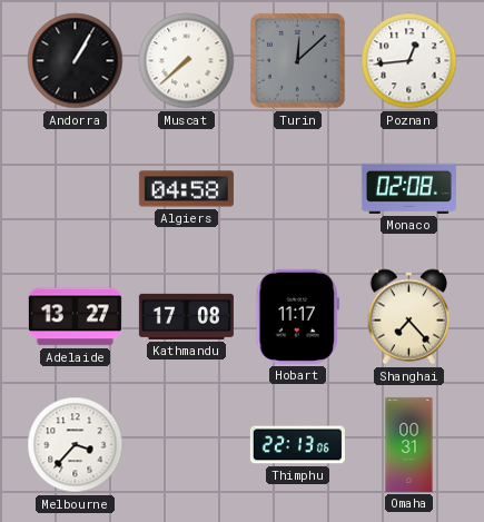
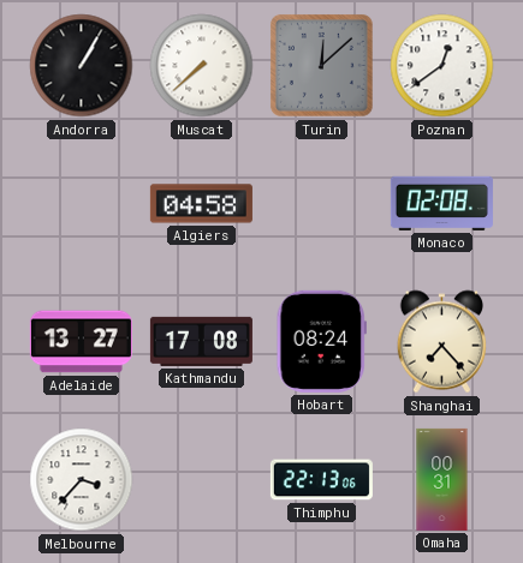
Poznan: 12:44 -> 12:39 (442, 66)
Hobart: 11:17 -> 08:24 (321, 341)
